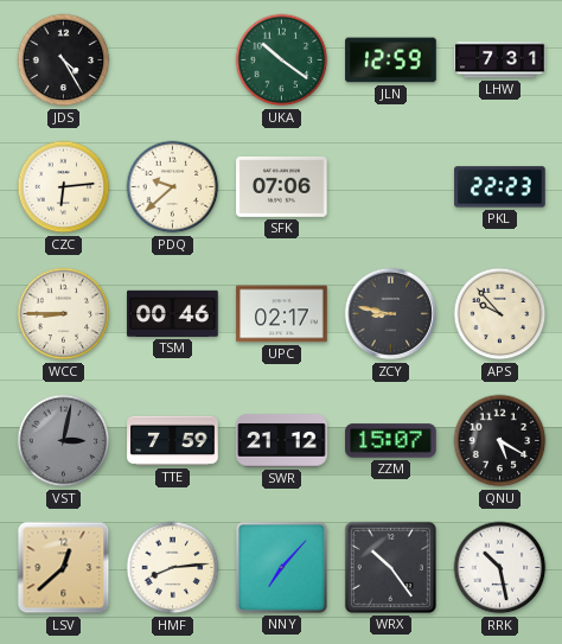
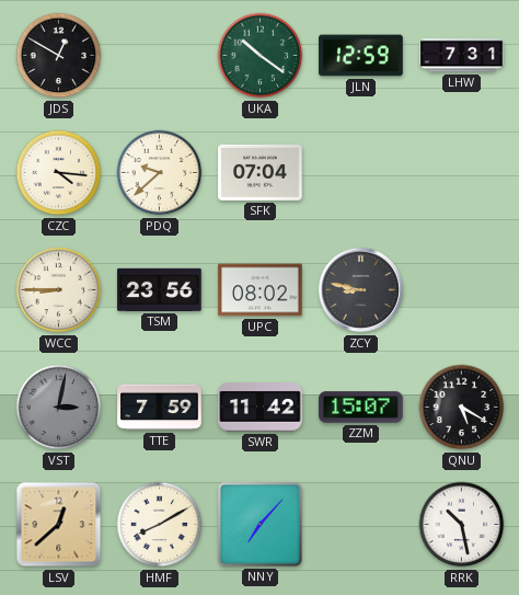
JDS: 4:25 -> 12:50 (59, 56)
CZC: 6:14 -> 4:16 (59, 173)
SFK: 07:06 -> 07:04 (261, 172)
PKL: 22:23 -> none (500, 187)
TSM: 00:46 -> 23:56 (160, 289)
UPC: 02:17 -> 08:02 (261, 290)
APS: 9:53 -> none (500, 314)
SWR: 21:12 -> 11:42 (261, 408)
HMF: 8:14 -> 8:10 (160, 525)
WRX: 10:24 -> none (390, 567)
